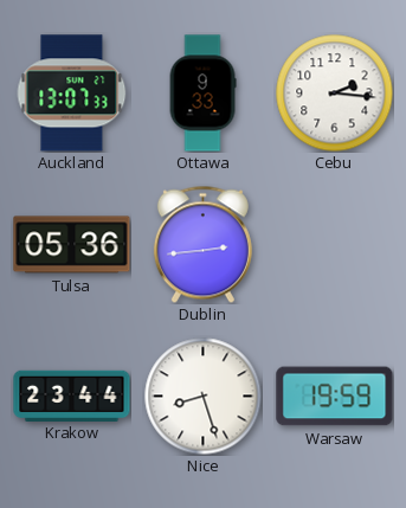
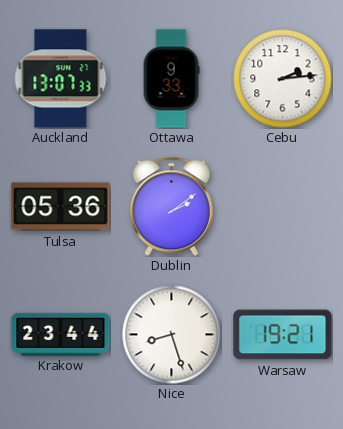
Cebu: 2:16 -> 2:14 (283, 79)
Dublin: 2:44 -> 2:09 (171, 206)
Warsaw: 19:59 -> 19:21 (283, 335)
